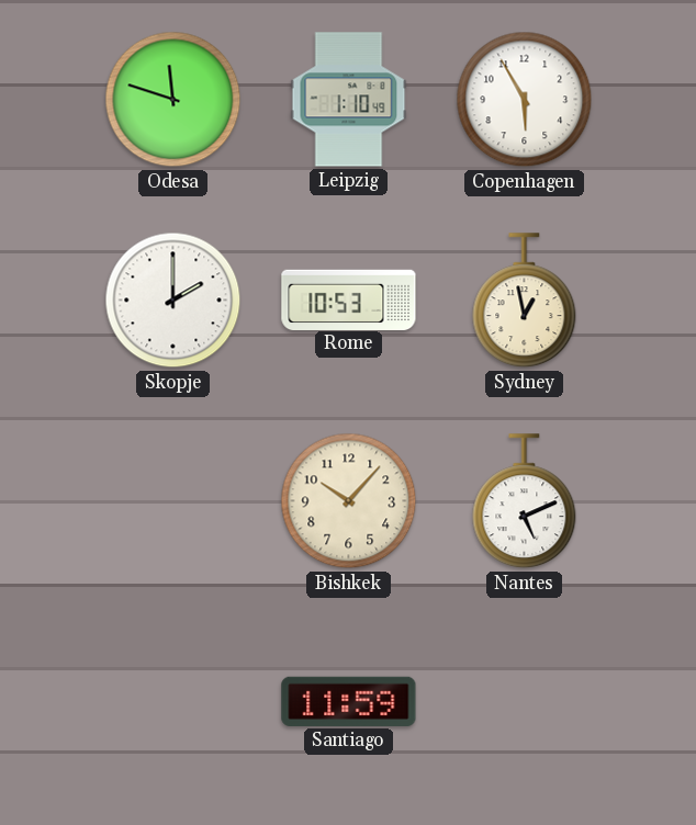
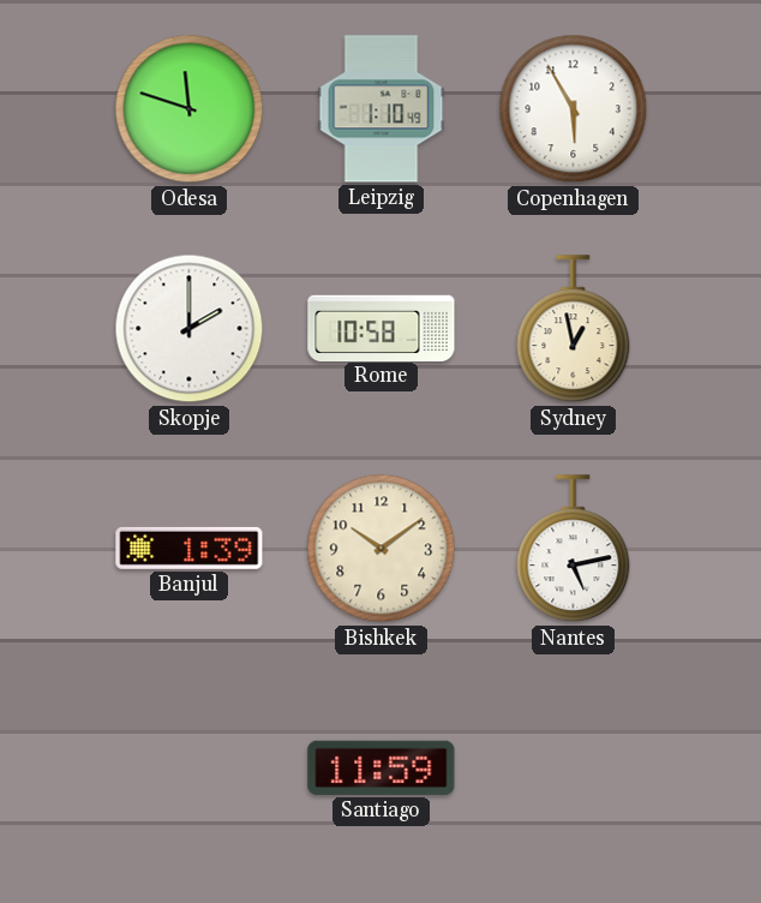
Rome: 10:53 -> 10:58 (382, 328)
Banjul: none -> 1:39 (190, 548)
Bishkek: 10:07 -> 10:09 (382, 549)
Nantes: 5:11 -> 5:13 (574, 549)
